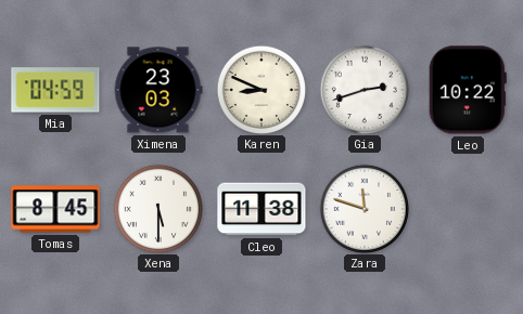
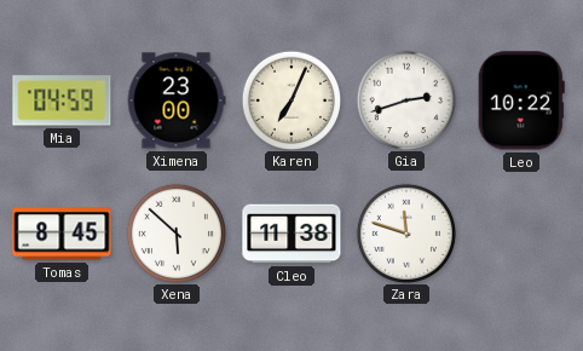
Ximena: 23:03 -> 23:00 (177, 100)
Karen: 8:49 -> 7:04 (290, 99)
Xena: 5:30 -> 5:52 (175, 232)
